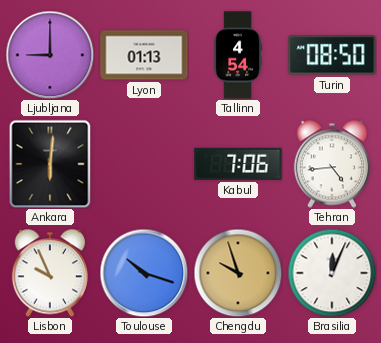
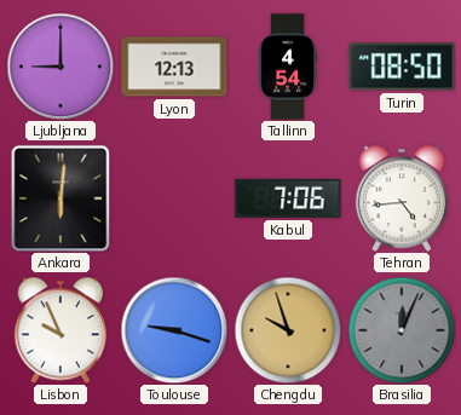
Lyon: 01:13 -> 12:13 (174, 67)
Toulouse: 10:18 -> 9:18 (174, 330)
Brasilia dial: white -> grey (402, 330)
